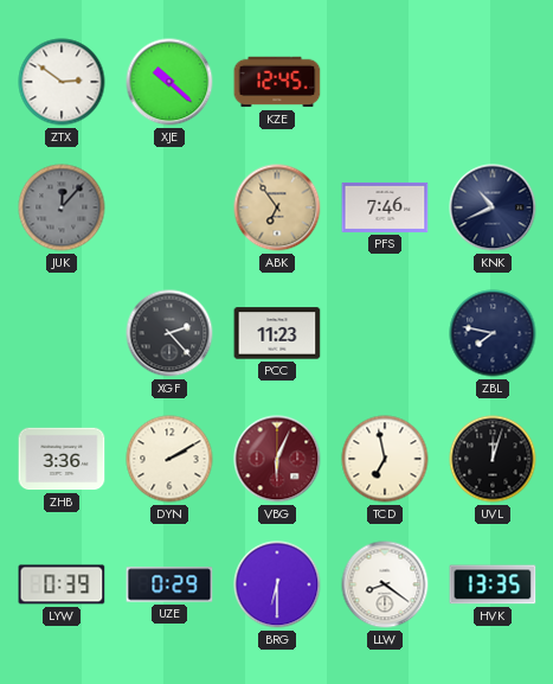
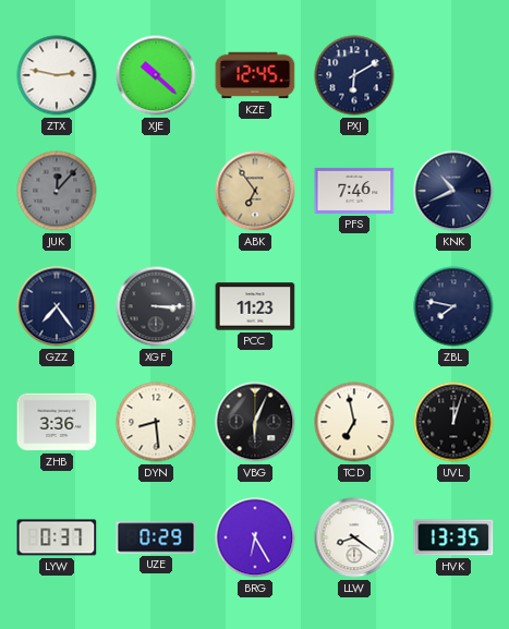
ZTX: 2:51 -> 2:47 (57, 75)
PXJ: none -> 6:10 (354, 75)
GZZ: none -> 7:24 (57, 306)
XGF: 2:23 -> 3:15 (156, 306)
DYN: 2:10 -> 8:29 (156, 422)
VBG dial: burgundy -> black (255, 422)
LYW: 0:39 -> 0:37 (57, 537)
BRG: 6:30 -> 6:25 (255, 537)
